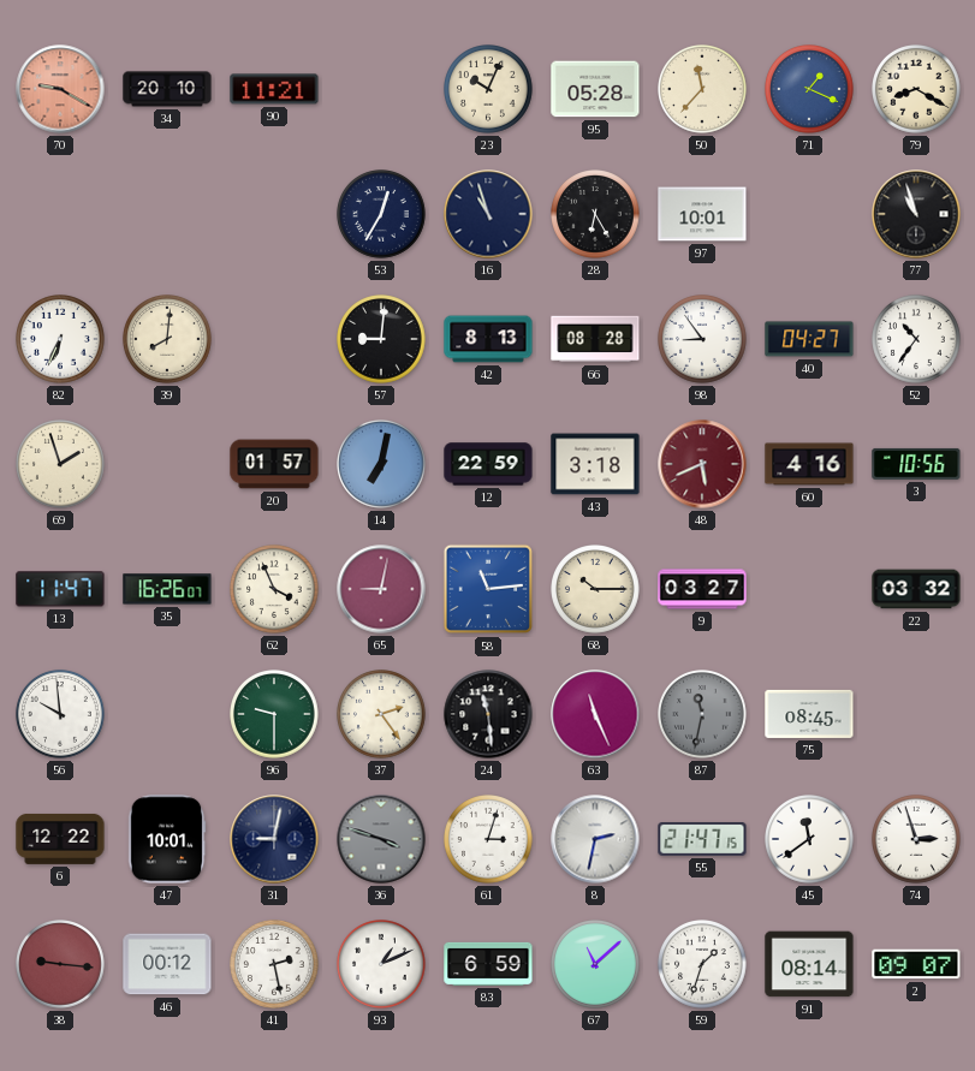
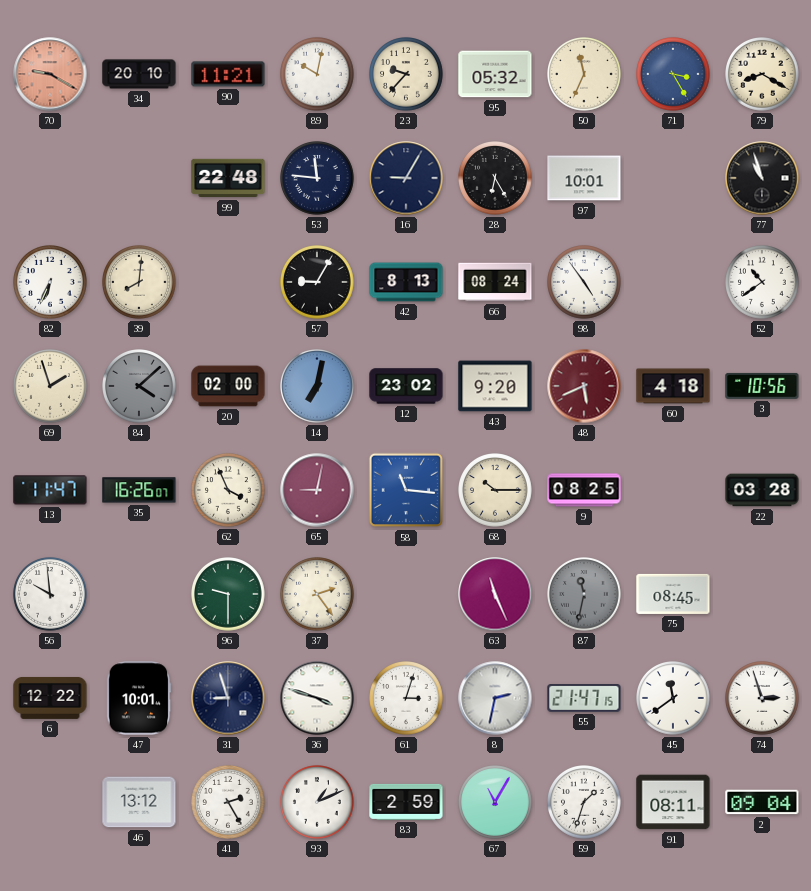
89: none -> 10:02 (318, 75)
23: 10:04 -> 9:37 (407, 75)
95: 05:28 -> 05:32 (495, 74)
50: 11:37 -> 11:34 (585, 75)
71: 1:19 -> 3:25 (674, 75)
99: none -> 22:48 (228, 178)
53: 12:35 -> 11:46 (318, 179)
16: 10:57 -> 9:05 (406, 178)
57: 9:01 -> 9:05 (318, 283)
66: 08:28 -> 08:24 (495, 282)
98: 8:54 -> 4:54 (585, 283)
40: 04:27 -> none (809, 339)
52: 10:36 -> 10:39 (763, 283)
84: none -> 4:08 (140, 387)
20: 01:57 -> 02:00 (228, 386)
12: 22:59 -> 23:02 (406, 386)
43: 3:18 -> 9:20 (495, 386)
60: 4:16 -> 4:18 (673, 386)
58: 11:14 -> 11:16 (406, 490)
9: 03:27 -> 08:25 (584, 490)
22: 03:32 -> 03:28 (762, 490)
24: 11:29 -> none (488, 714)
31: 9:02 -> 8:57 (228, 698)
36 dial: grey -> white (317, 698)
38: 9:16 -> none (61, 965)
46: 00:12 -> 13:12 (139, 802)
41: 2:28 -> 2:25 (229, 803)
83: 6:59 -> 2:59 (406, 802)
67: 11:08 -> 11:05 (496, 803)
91: 08:14 -> 08:11 (673, 802)
2: 09:07 -> 09:04 (762, 802)
